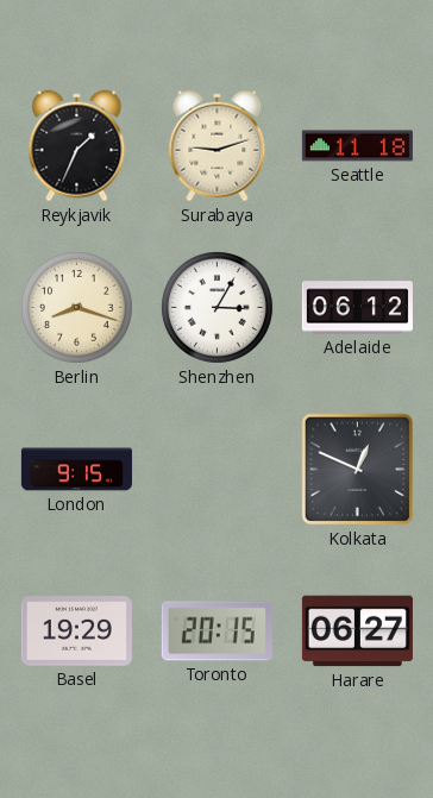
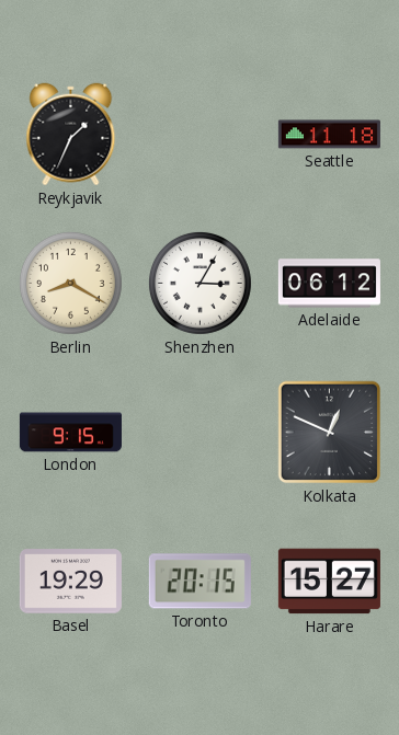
Surabaya: 9:12 -> none (218, 146)
Berlin: 8:18 -> 8:20 (70, 283)
Harare: 06:27 -> 15:27 (329, 582)
